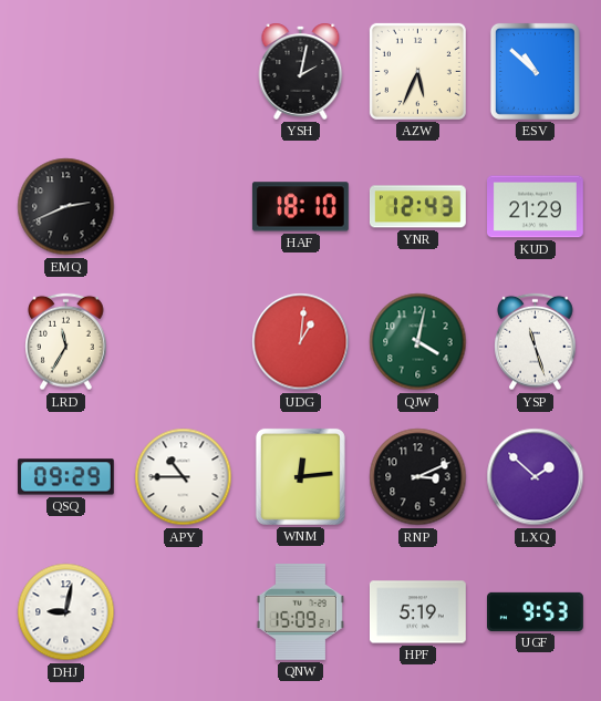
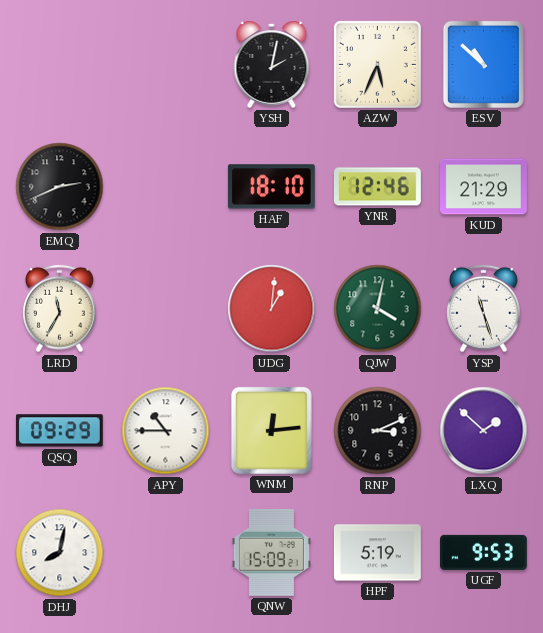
YNR: 12:43 -> 12:46 (377, 187)
DHJ: 9:02 -> 8:02 (60, 553)
